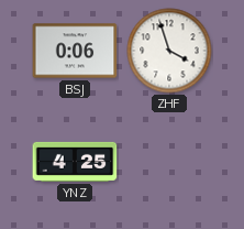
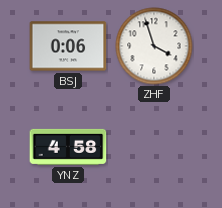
YNZ: 4:25 -> 4:58 (68, 147)
